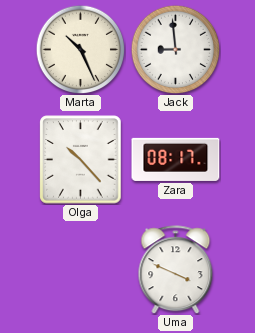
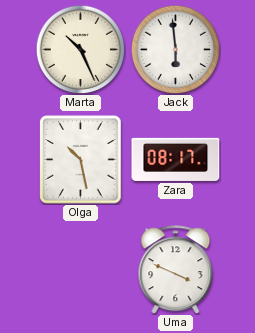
Jack: 8:59 -> 5:59 (175, 49)
Olga: 10:23 -> 10:28 (81, 160)
